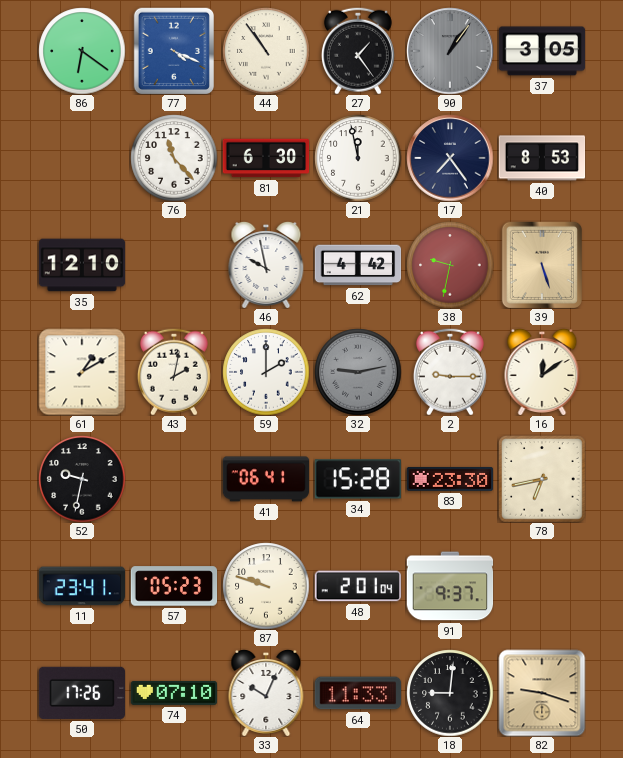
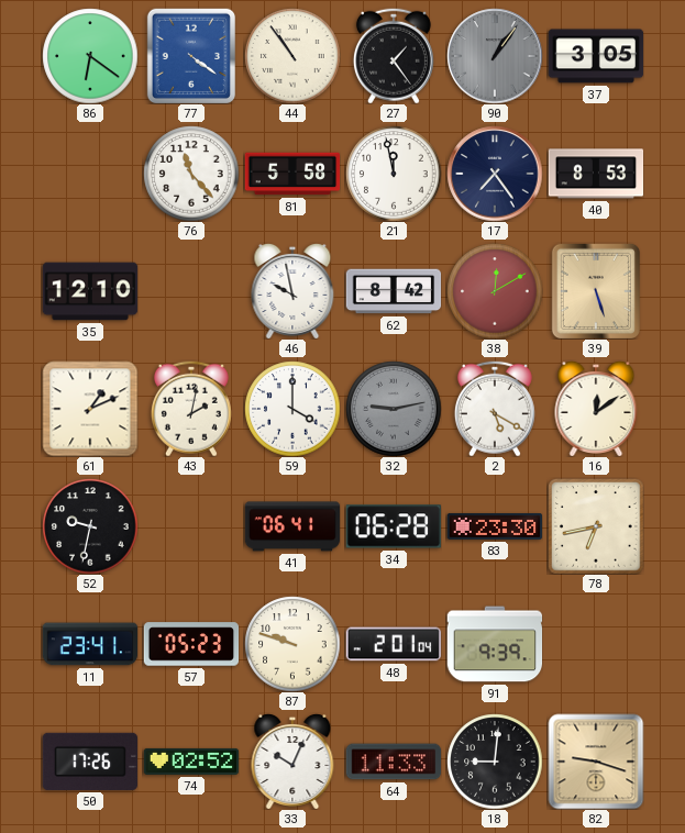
77: 4:19 -> 4:21 (190, 56)
81: 6:30 -> 5:58 (292, 174)
62: 4:42 -> 8:42 (394, 291)
38: 9:32 -> 12:10 (495, 291)
61: 1:10 -> 1:11 (90, 409)
59: 2:00 -> 4:00 (292, 409)
2: 9:15 -> 5:20 (495, 409)
34: 15:28 -> 06:28 (393, 526)
91: 9:37 -> 9:39 (495, 644)
74: 07:10 -> 02:52 (191, 762)
